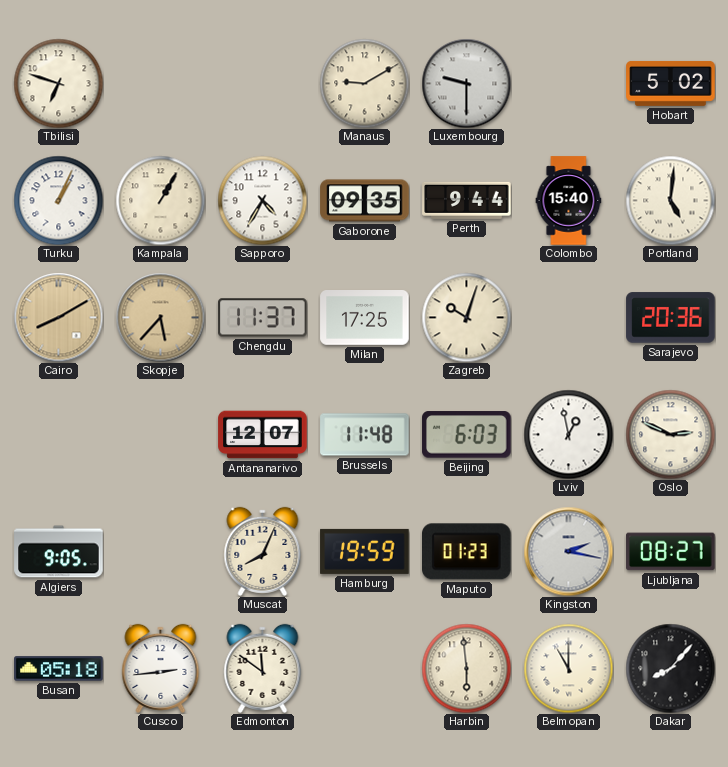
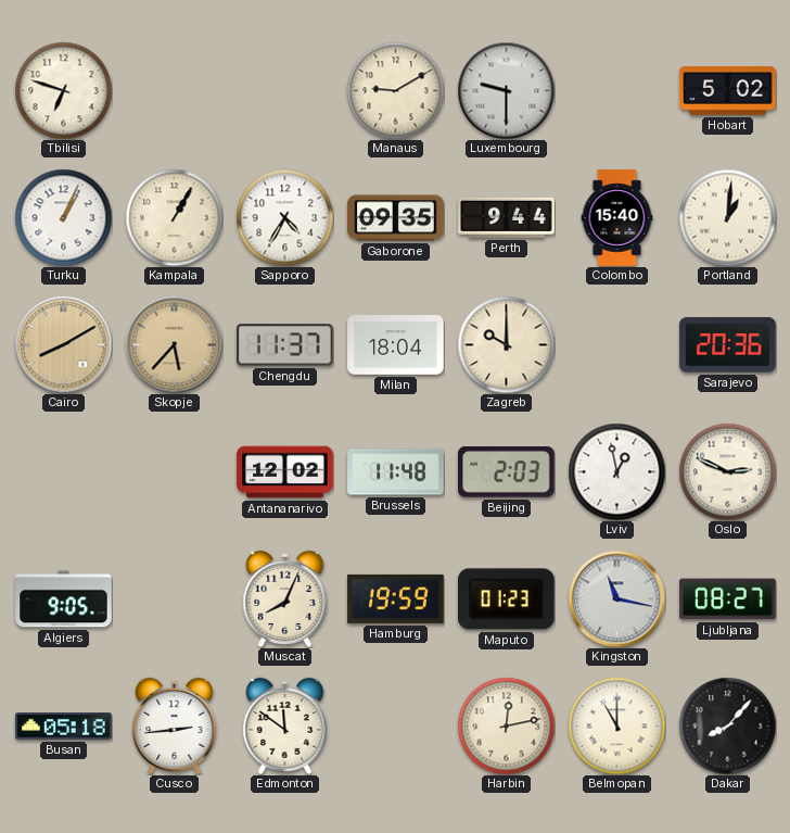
Portland: 5:01 -> 1:01 (727, 217)
Milan: 17:25 -> 18:04 (396, 345)
Zagreb: 10:03 -> 10:00 (506, 344)
Antananarivo: 12:07 -> 12:02 (285, 472)
Beijing: 6:03 -> 2:03 (507, 472)
Kingston: 2:17 -> 11:17 (616, 598)
Harbin: 5:59 -> 12:13 (506, 725)
